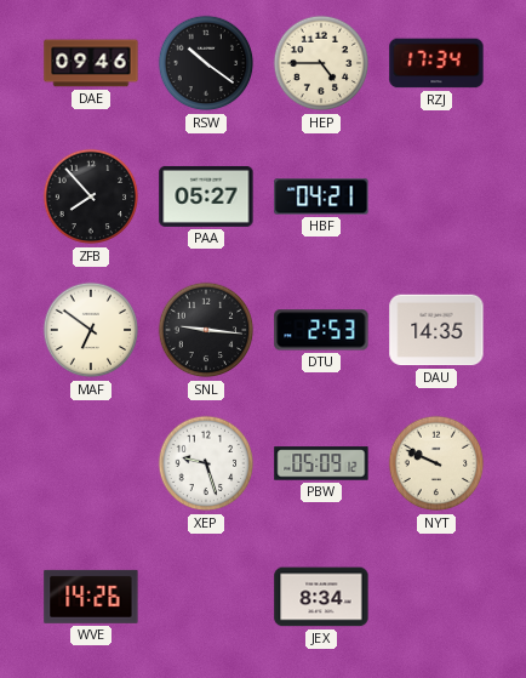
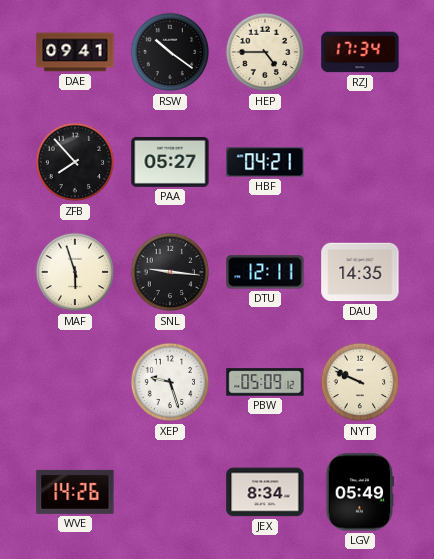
DAE: 09:46 -> 09:41 (75, 52)
MAF: 6:51 -> 5:57 (75, 272)
DTU: 2:53 -> 12:11 (265, 272)
LGV: none -> 05:49 (360, 492)
